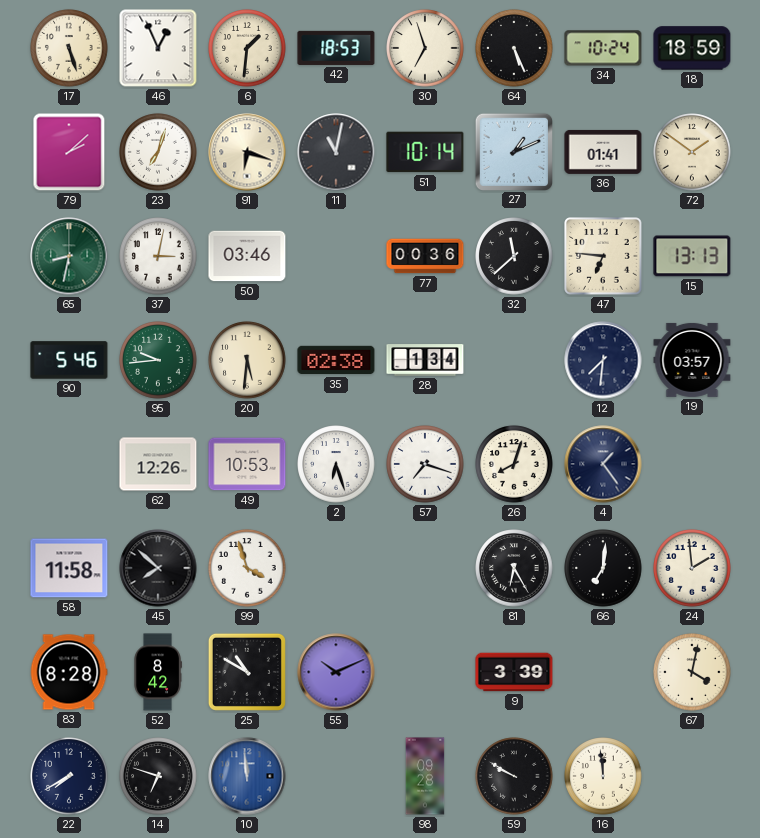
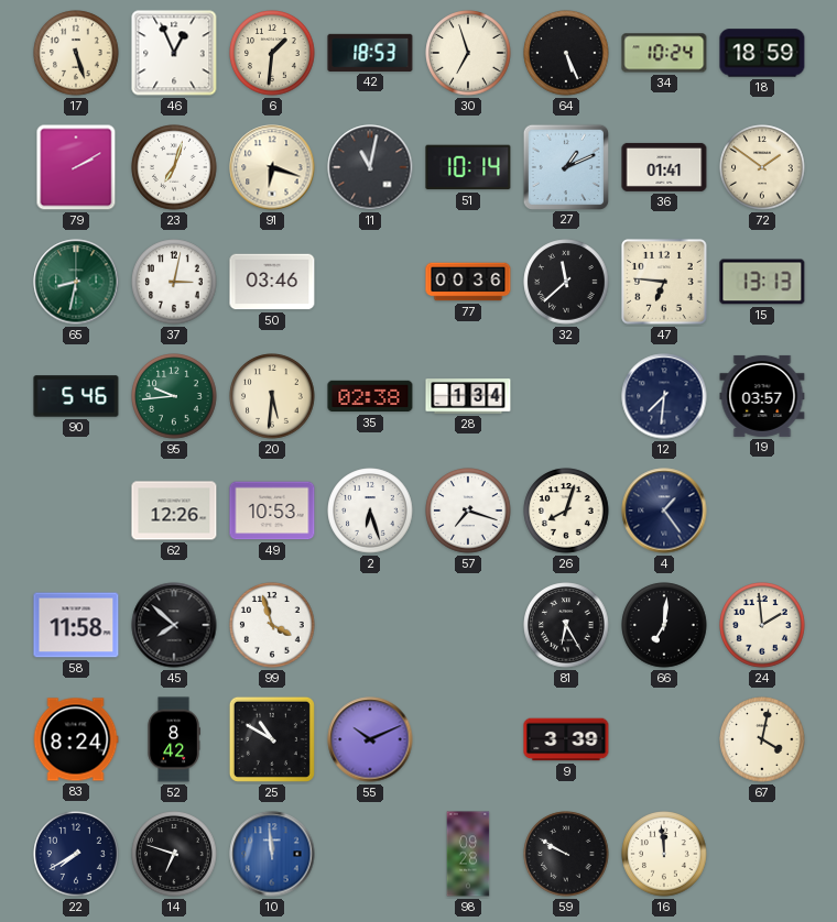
79: 2:08 -> 2:10 (76, 167)
83: 8:28 -> 8:24 (76, 739)
